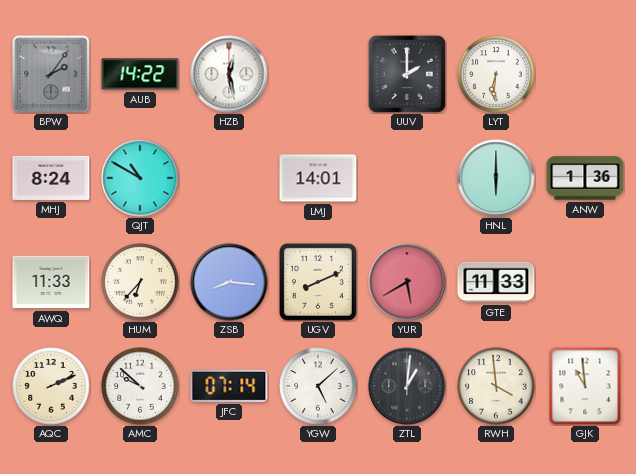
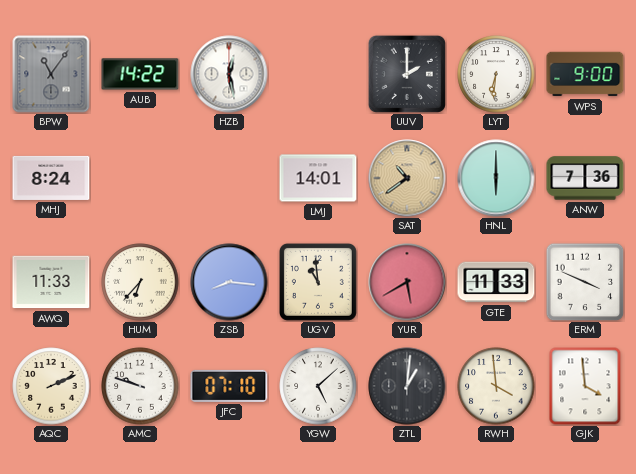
BPW: 2:06 -> 11:06 (51, 74)
WPS: none -> 9:00 (585, 74)
QJT: 10:50 -> none (140, 178)
SAT: none -> 10:39 (407, 178)
ANW: 1:36 -> 7:36 (585, 178)
UGV: 8:11 -> 10:59 (318, 282)
ERM: none -> 3:49 (585, 282)
AMC: 9:52 -> 9:48 (140, 386)
JFC: 07:14 -> 07:10 (229, 386)
GJK: 10:59 -> 3:59 (585, 386)
